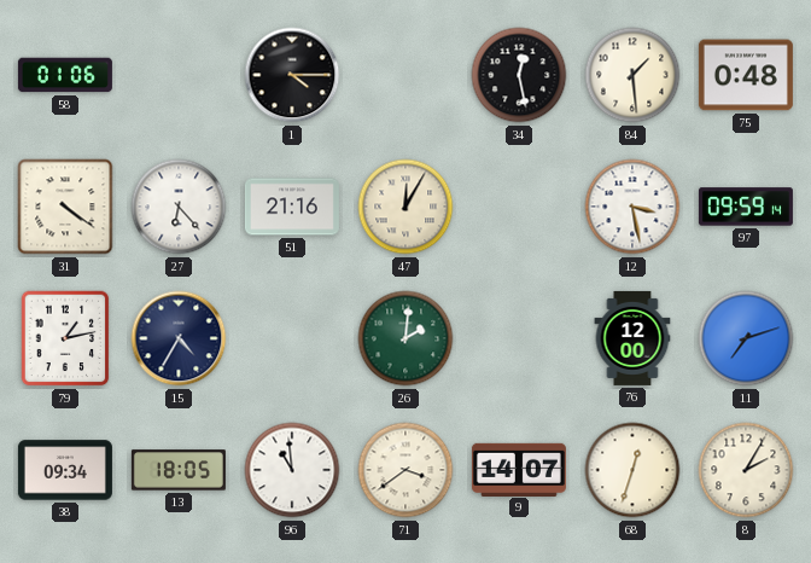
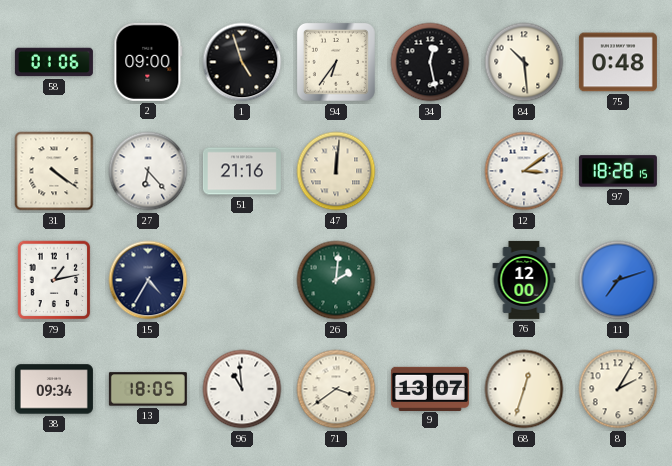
2: none -> 09:00 (148, 62)
1: 4:15 -> 4:57 (242, 62)
94: none -> 6:36 (336, 62)
84: 1:29 -> 10:29 (524, 62)
47: 12:05 -> 12:01 (336, 171)
12: 3:28 -> 3:09 (524, 171)
97: 09:59 -> 18:28 (618, 171)
9: 14:07 -> 13:07 (430, 388)
